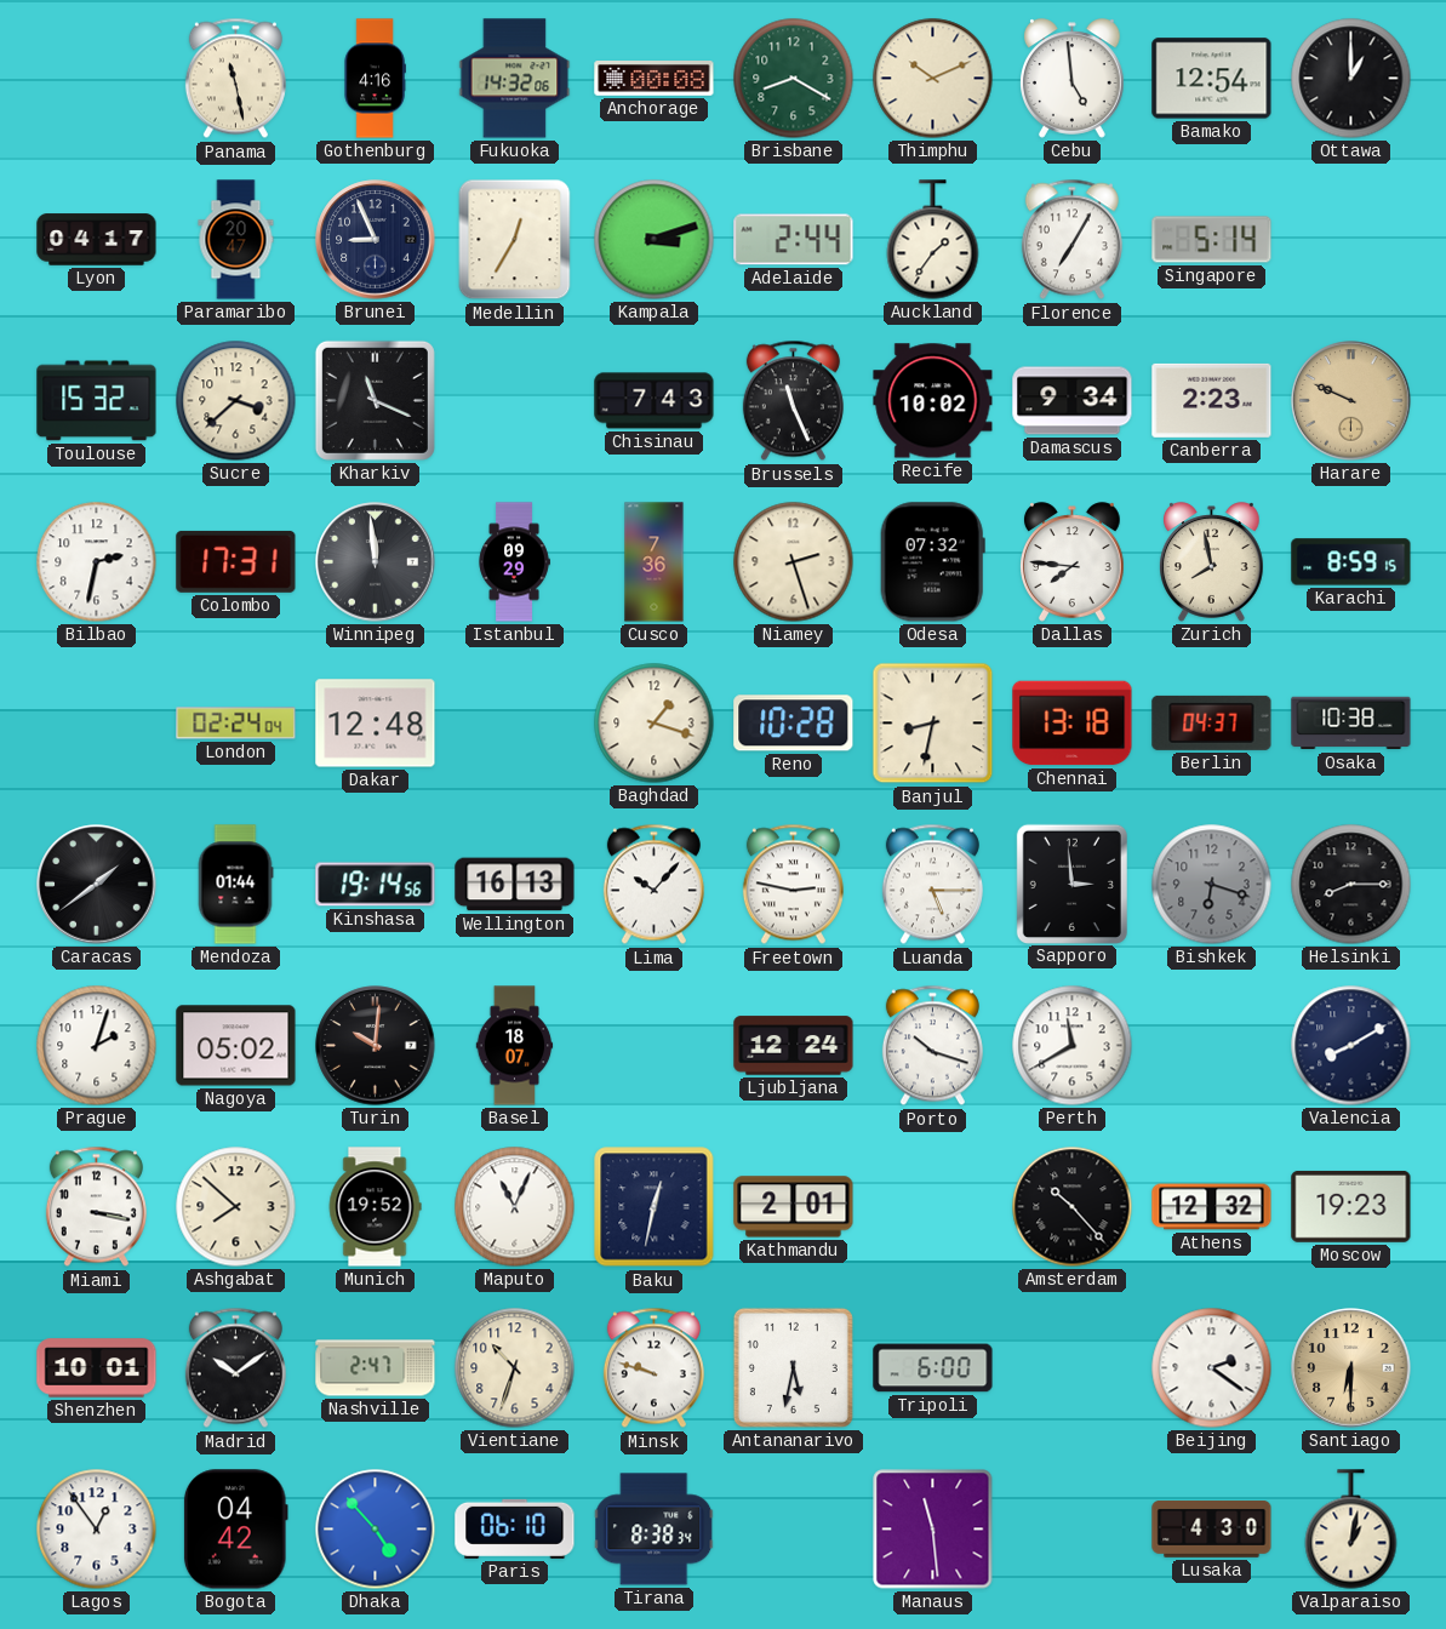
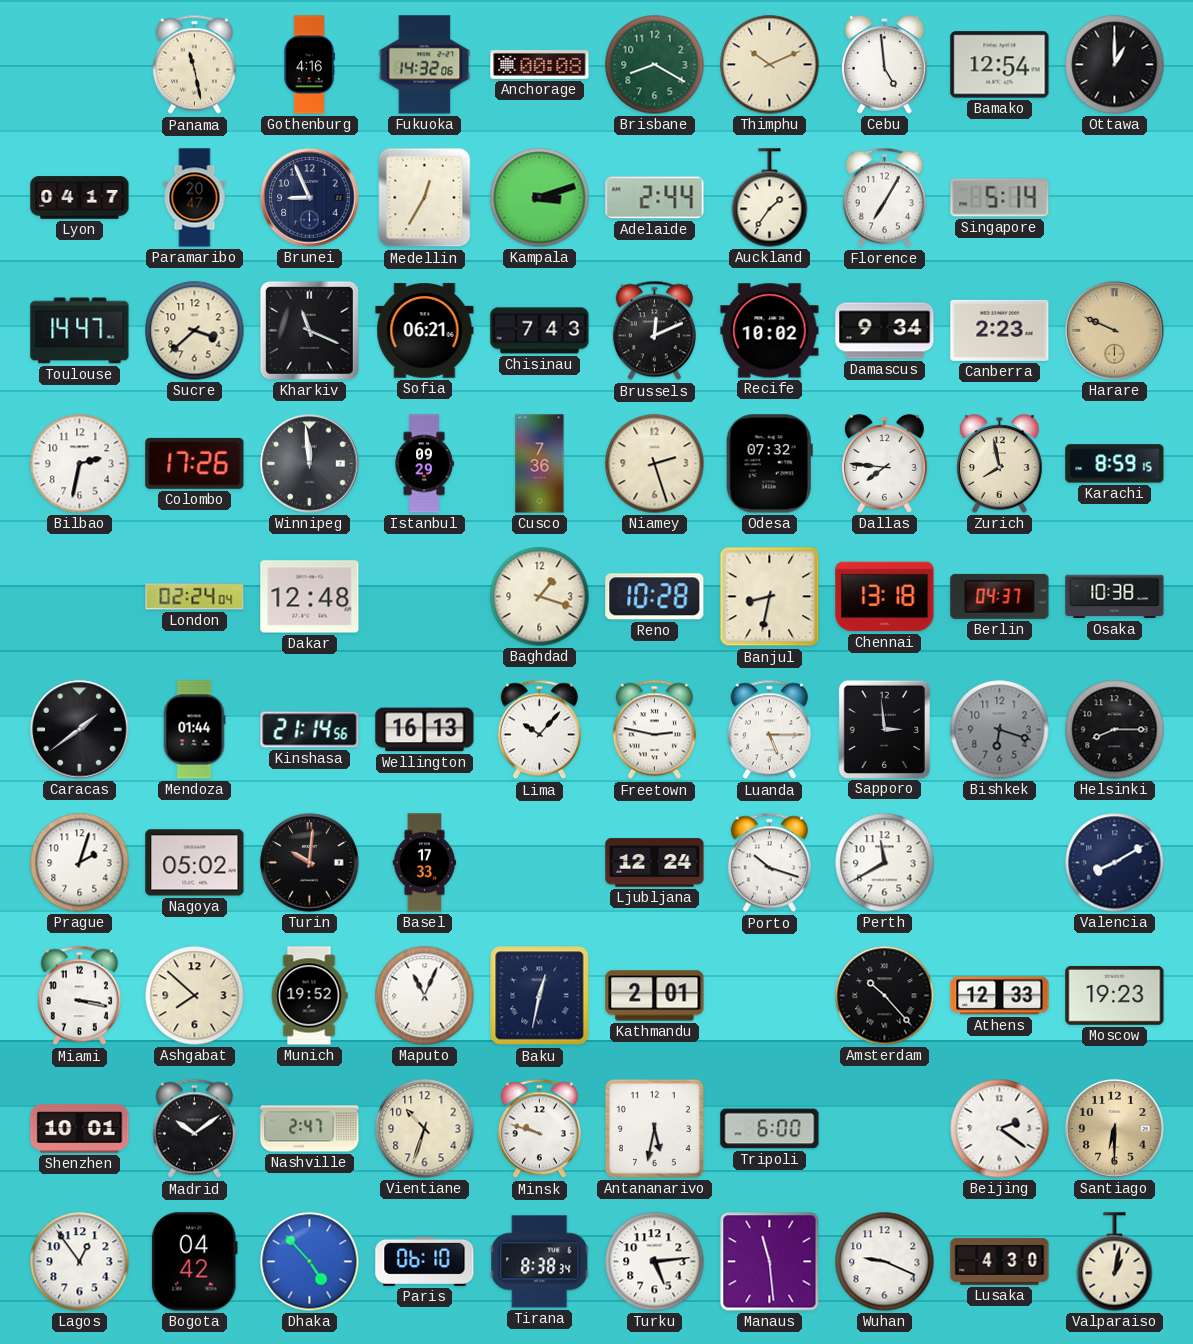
Toulouse: 15:32 -> 14:47 (80, 331)
Sofia: none -> 06:21 (425, 331)
Brussels: 11:26 -> 12:11 (654, 331)
Colombo: 17:31 -> 17:26 (195, 463)
Kinshasa: 19:14 -> 21:14 (310, 730)
Basel: 18:07 -> 17:33 (425, 863)
Athens: 12:32 -> 12:33 (1000, 996)
Turku: none -> 5:14 (655, 1262)
Wuhan: none -> 9:19 (885, 1262)
